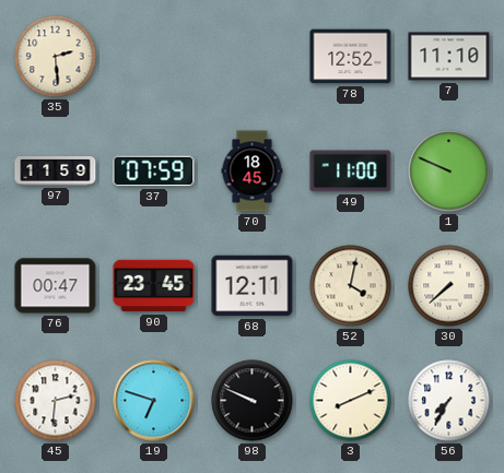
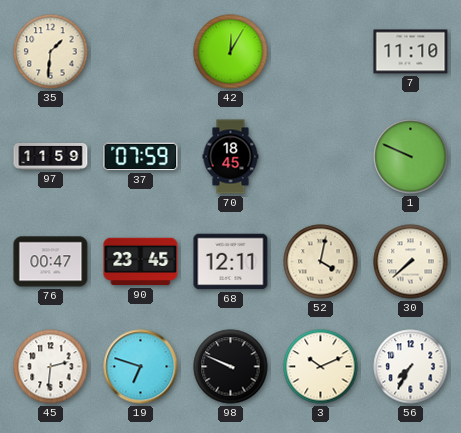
35: 2:29 -> 1:31 (51, 52)
42: none -> 12:05 (231, 52)
78: 12:52 -> none (351, 57)
49: 11:00 -> none (351, 172)
3: 8:11 -> 10:11 (321, 367)
